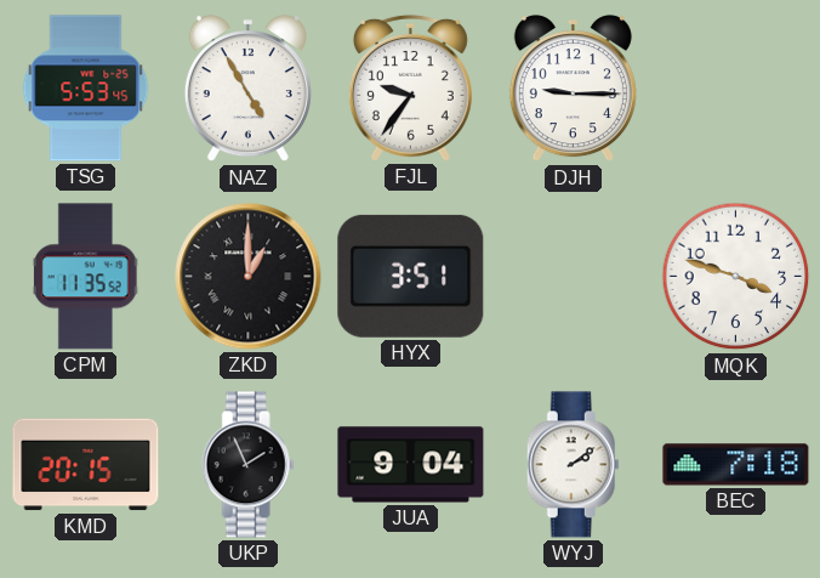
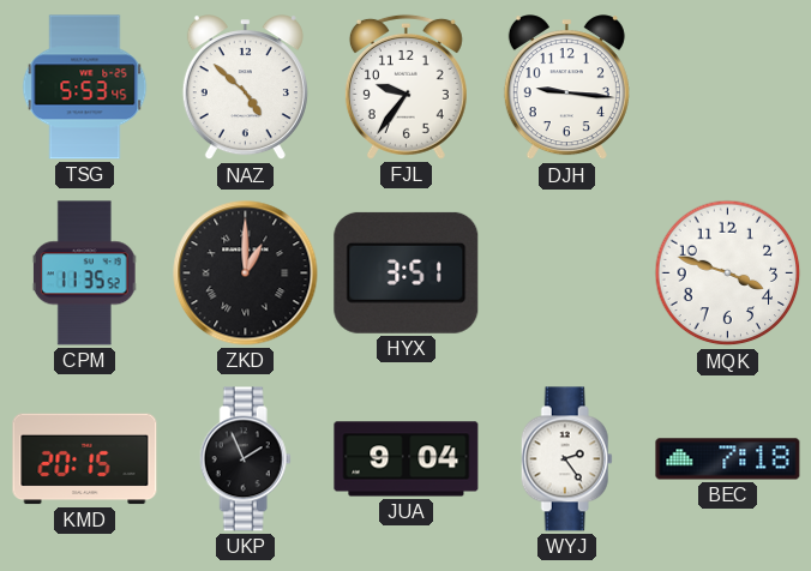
NAZ: 4:55 -> 4:52 (245, 88)
DJH: 9:15 -> 9:16 (566, 88)
WYJ: 2:09 -> 2:24 (566, 459)
